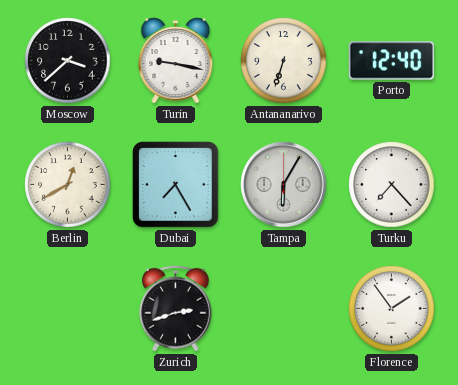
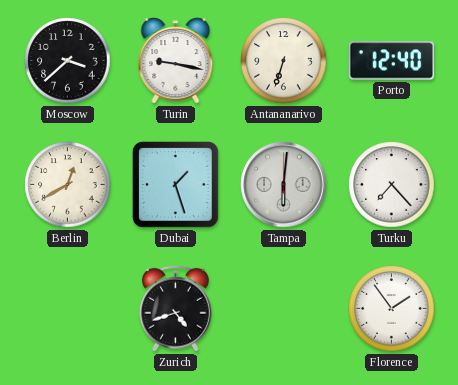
Dubai: 7:25 -> 1:27 (176, 185)
Tampa: 6:05 -> 6:01 (284, 185)
Zurich: 2:42 -> 4:42 (176, 308)
